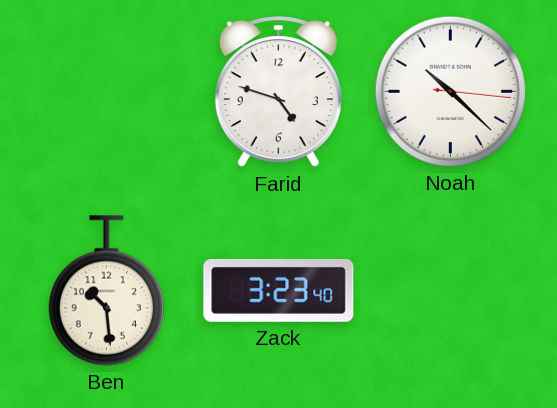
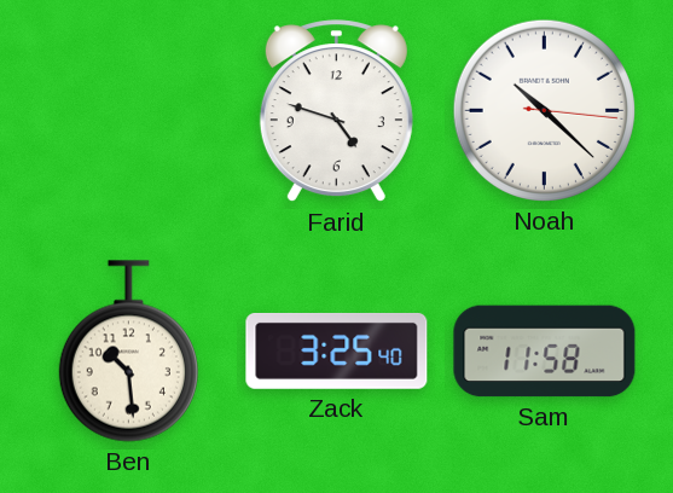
Zack: 3:23 -> 3:25 (337, 350)
Sam: none -> 11:58 (545, 352)
